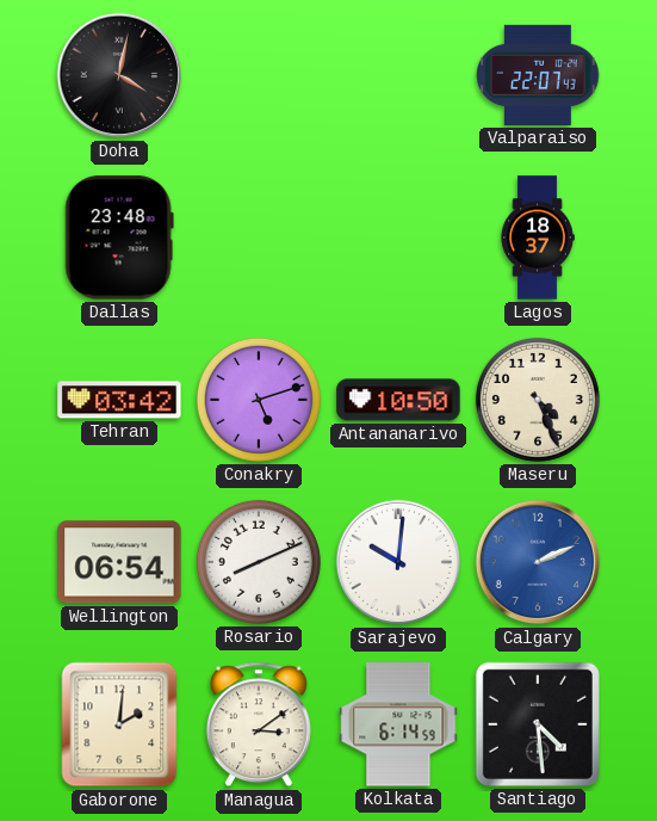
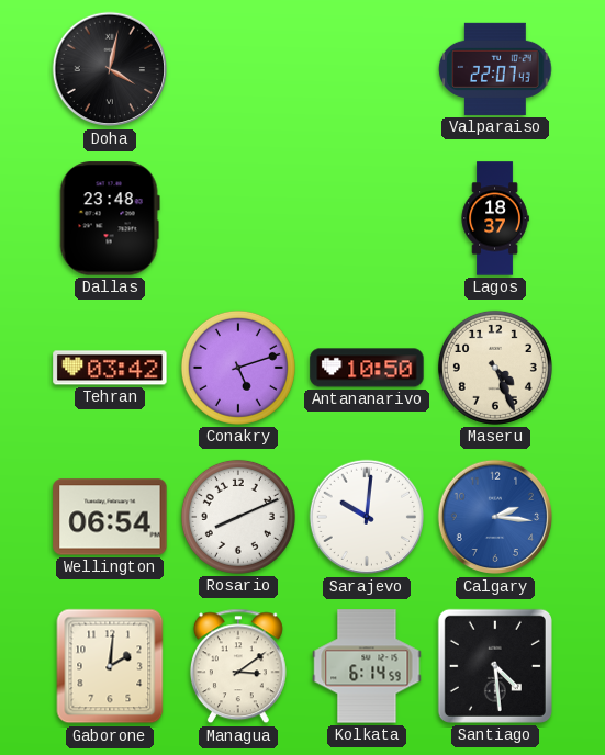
Calgary: 2:11 -> 2:16 (495, 517)
